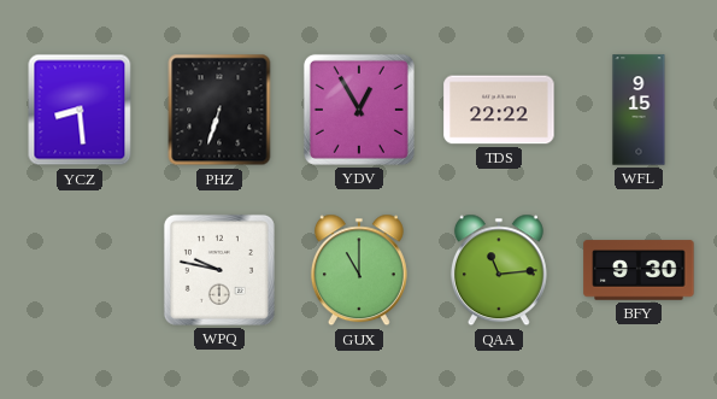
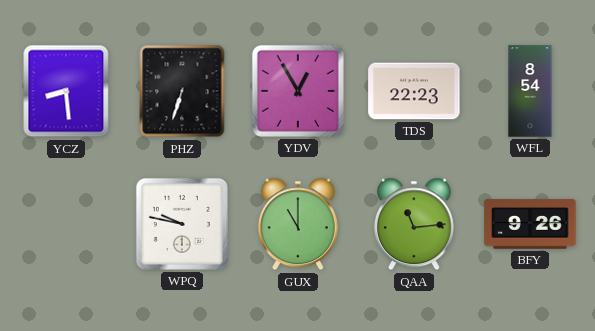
TDS: 22:22 -> 22:23 (414, 91)
WFL: 9:15 -> 8:54 (530, 91)
BFY: 9:30 -> 9:26 (530, 224)
